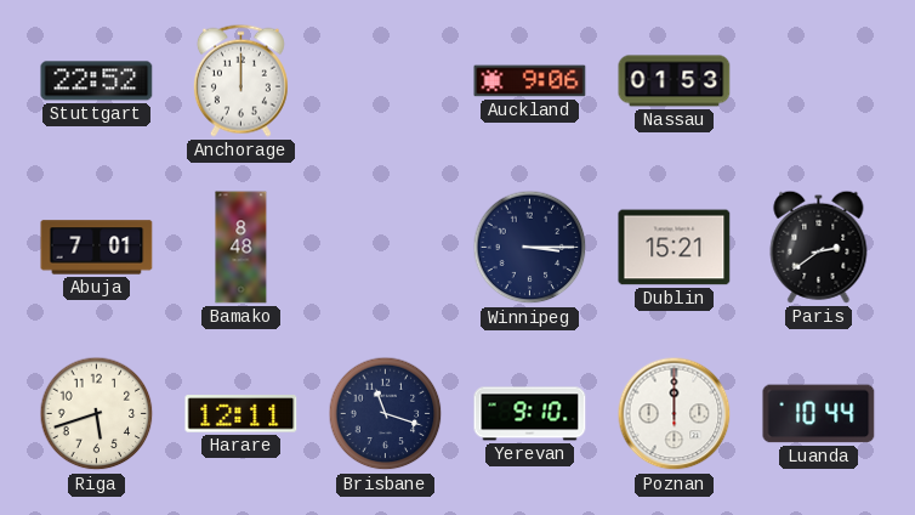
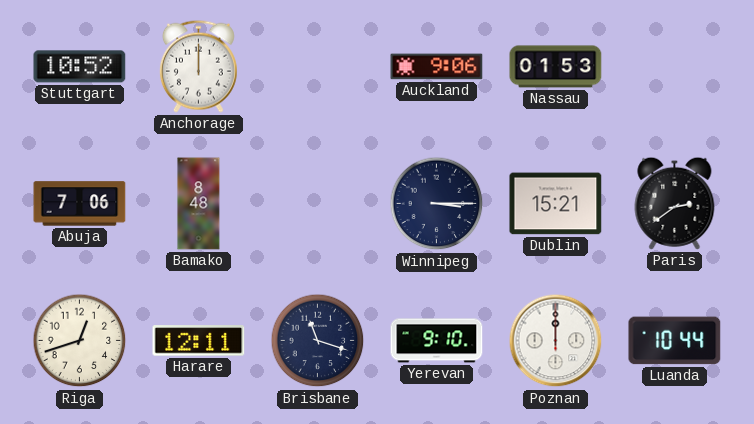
Stuttgart: 22:52 -> 10:52 (80, 67)
Abuja: 7:01 -> 7:06 (80, 204)
Riga: 5:42 -> 12:42 (80, 341)
